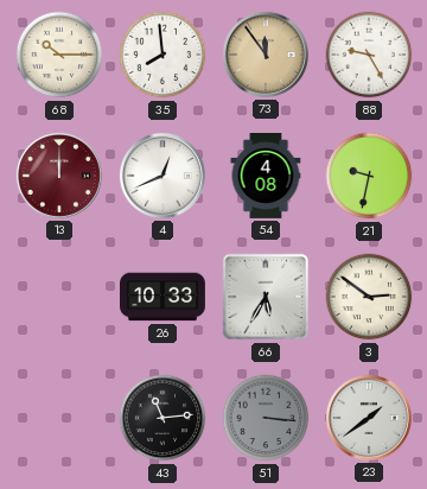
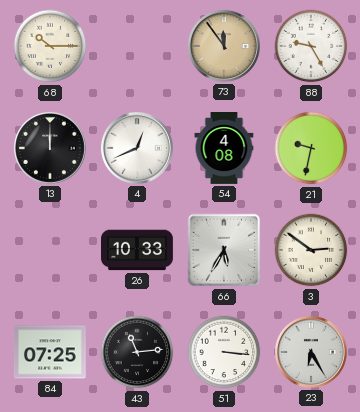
35: 7:59 -> none (162, 55)
13 dial: burgundy -> black (50, 148)
84: none -> 07:25 (50, 352)
51 dial: grey -> white (224, 352)
23: 1:39 -> 6:25 (311, 352)
